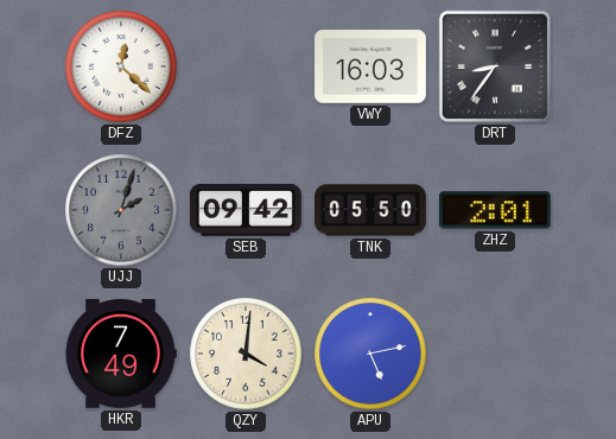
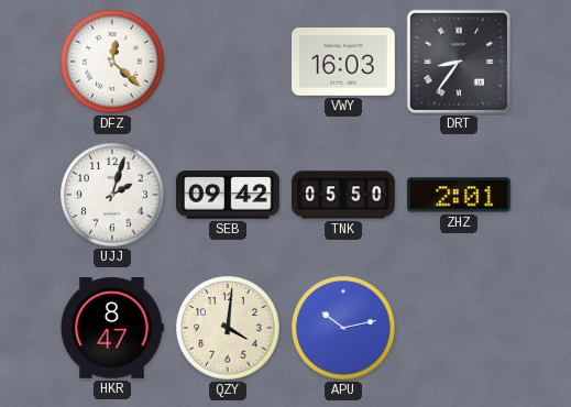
UJJ dial: grey -> white (112, 195)
HKR: 7:49 -> 8:47 (112, 328)
APU: 5:13 -> 10:13 (343, 328)
